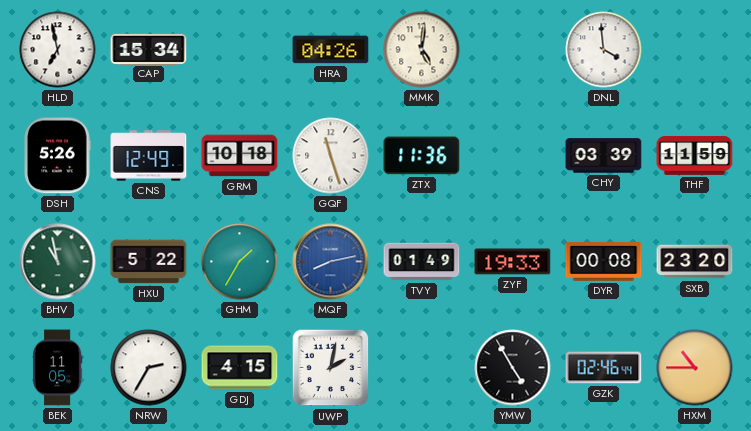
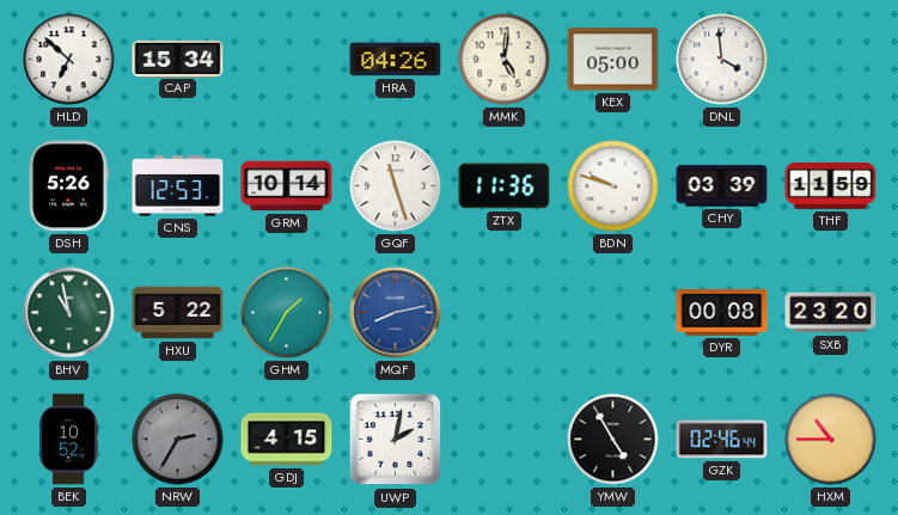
HLD: 6:58 -> 6:52 (69, 60)
KEX: none -> 05:00 (613, 60)
CNS: 12:49 -> 12:53 (178, 186)
GRM: 10:18 -> 10:14 (287, 186)
BDN: none -> 9:48 (613, 186)
TVY: 01:49 -> none (422, 262)
ZYF: 19:33 -> none (513, 262)
BEK: 11:05 -> 10:52 (68, 440)
NRW dial: white -> grey (178, 440)
